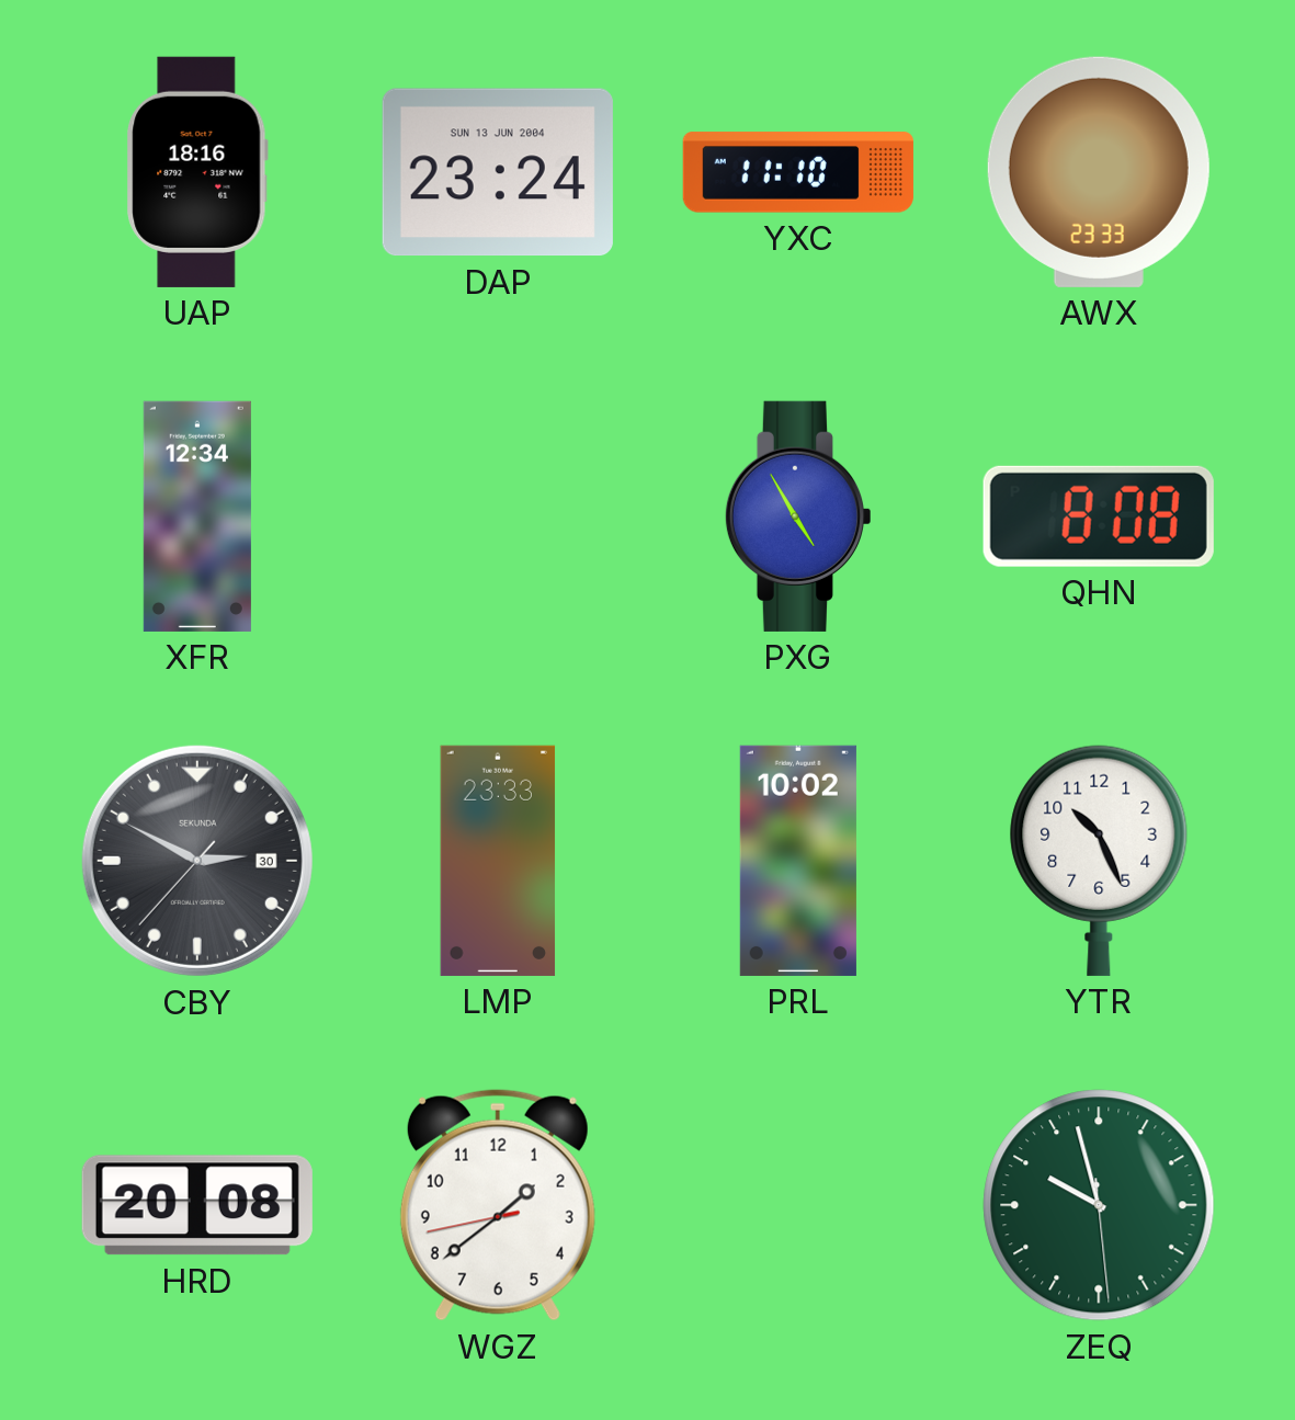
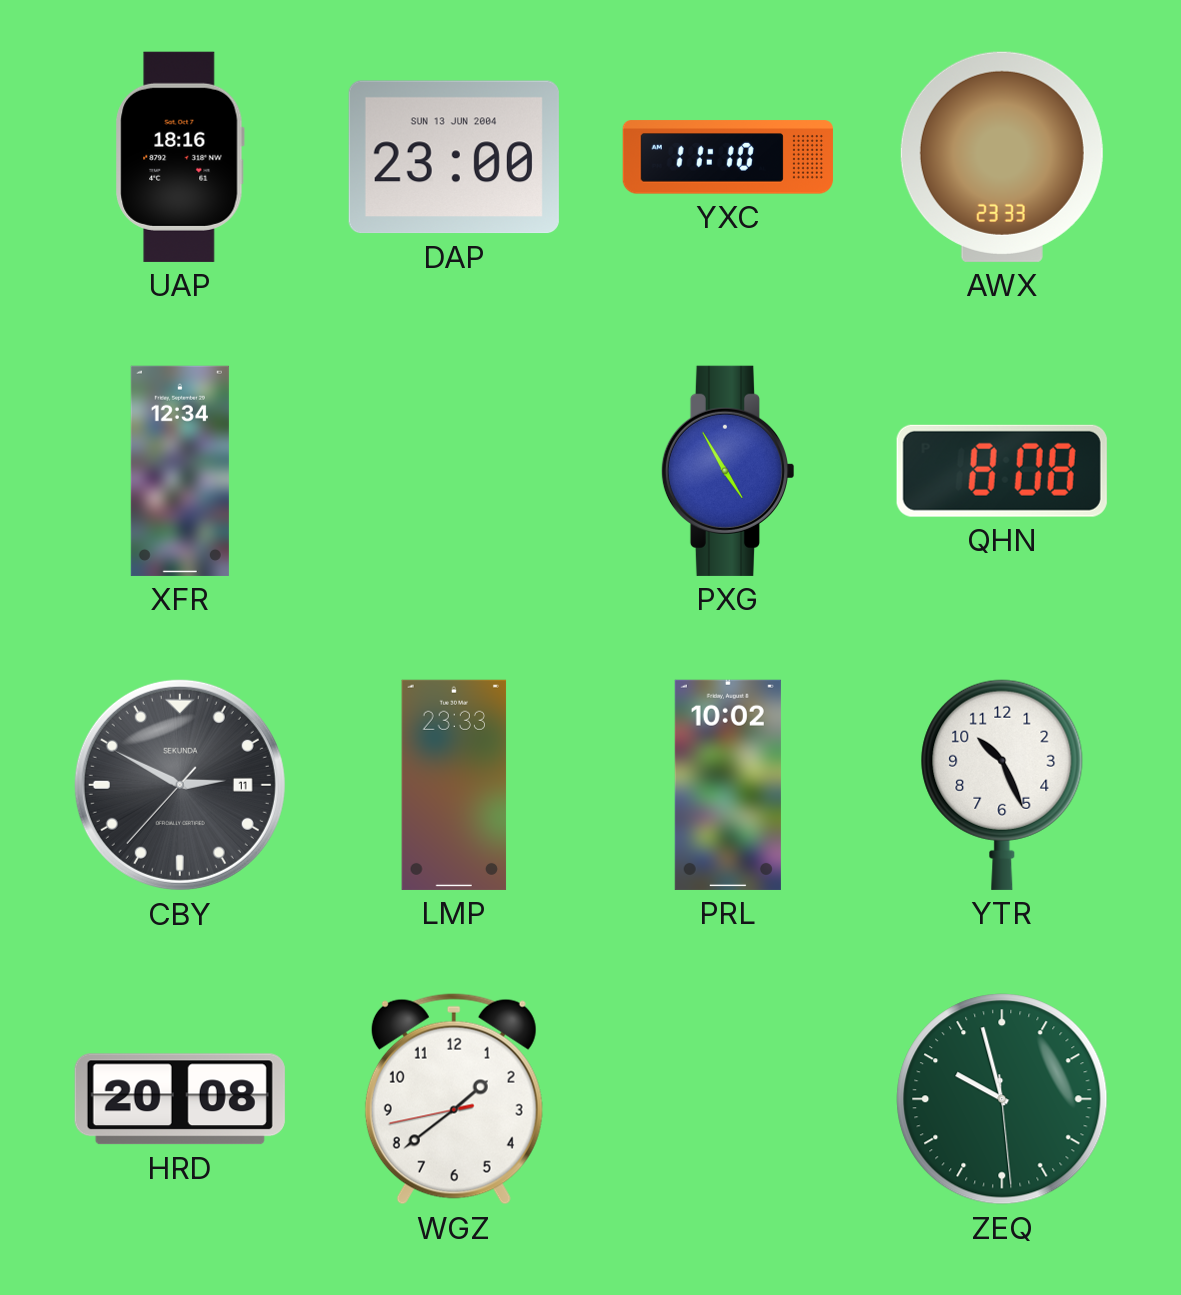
DAP: 23:24 -> 23:00 (454, 157)
CBY date: 30 -> 11 (180, 785)
